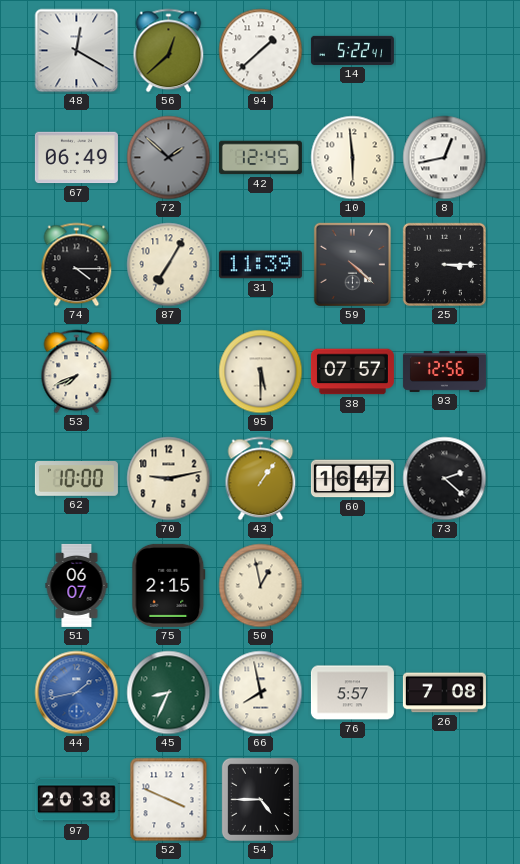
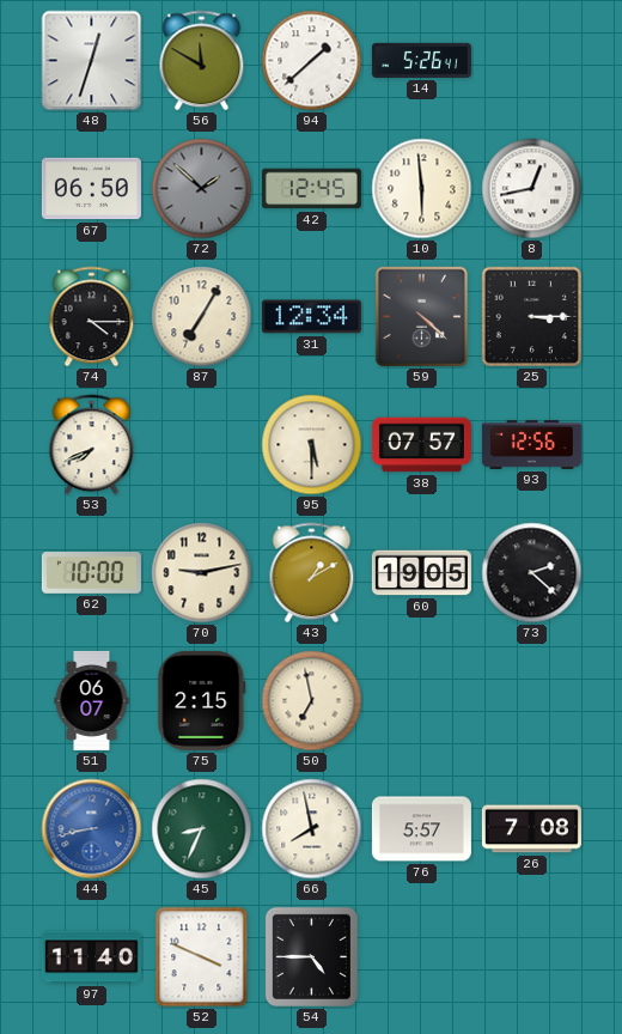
48: 12:20 -> 12:33 (92, 61)
56: 12:38 -> 11:50 (202, 61)
14: 5:22 -> 5:26 (421, 60)
67: 06:49 -> 06:50 (91, 189)
31: 11:39 -> 12:34 (311, 317)
43: 1:06 -> 1:10 (312, 573)
60: 16:47 -> 19:05 (421, 573)
50: 12:58 -> 6:58 (312, 701)
44: 1:43 -> 8:43 (92, 829)
97: 20:38 -> 11:40 (91, 957)
